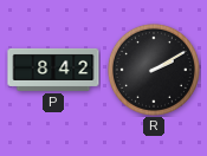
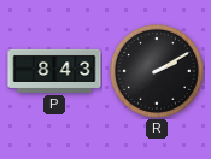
P: 8:42 -> 8:43 (54, 71)
